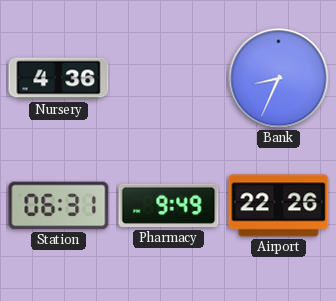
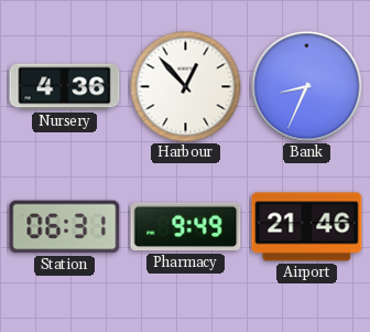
Harbour: none -> 12:53 (186, 87)
Airport: 22:26 -> 21:46 (307, 227)
